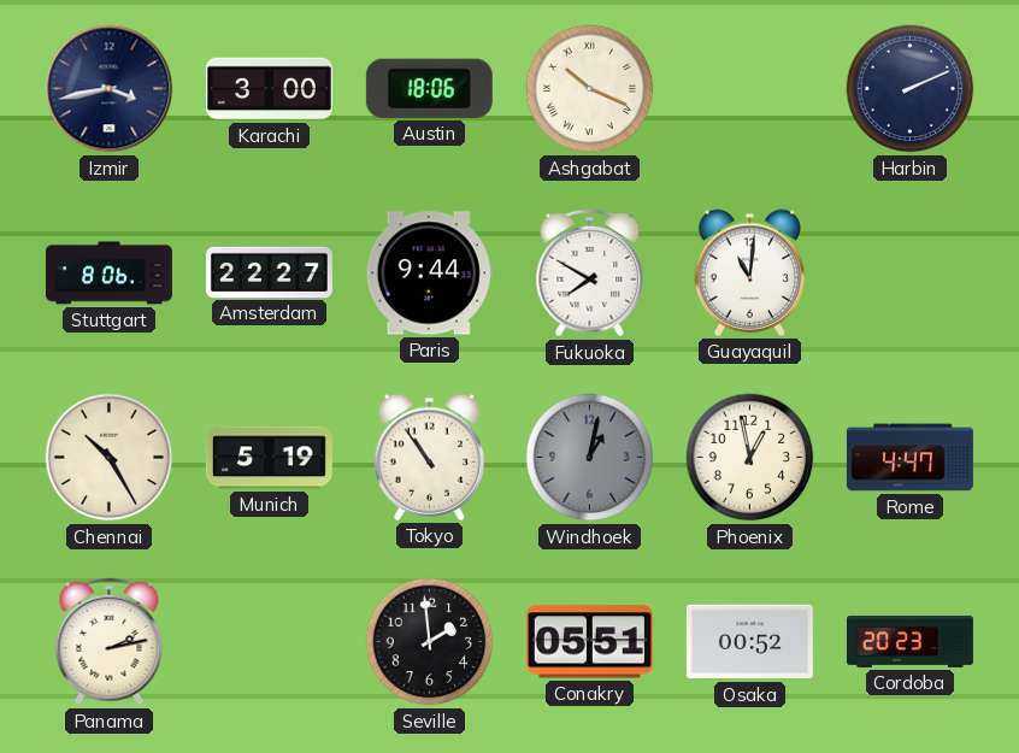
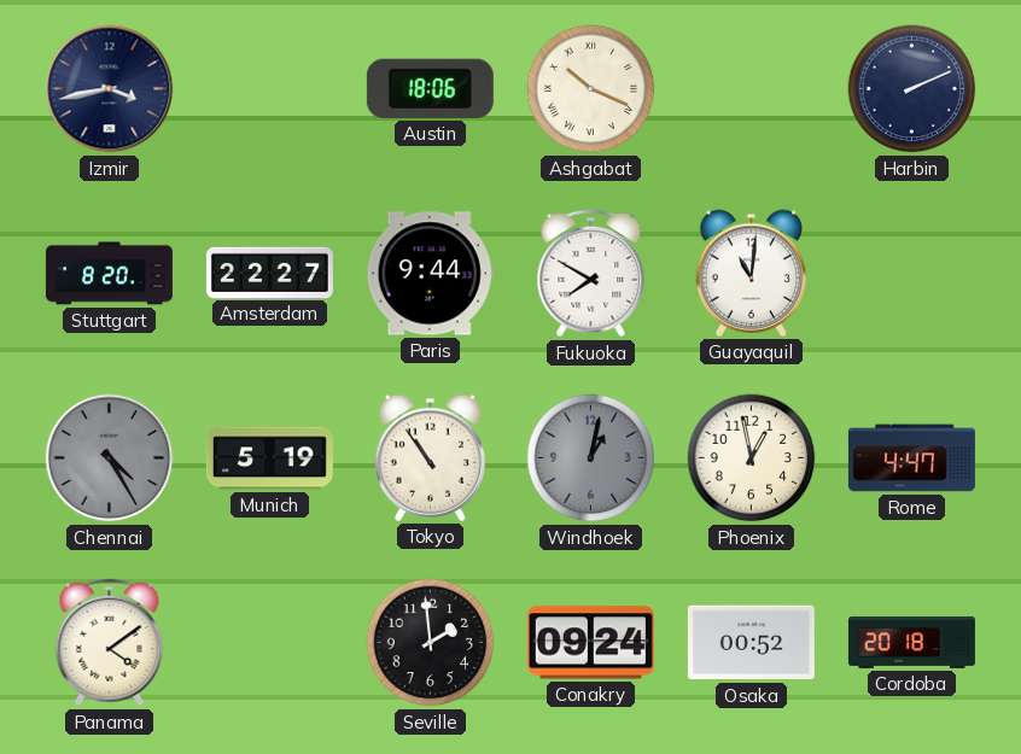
Karachi: 3:00 -> none (269, 89)
Stuttgart: 8:06 -> 8:20 (109, 274)
Chennai: 10:25 -> 4:25 (110, 458)
Chennai dial: cream -> grey (110, 458)
Panama: 2:13 -> 4:09 (110, 643)
Conakry: 05:51 -> 09:24 (590, 643)
Cordoba: 20:23 -> 20:18 (911, 642)
